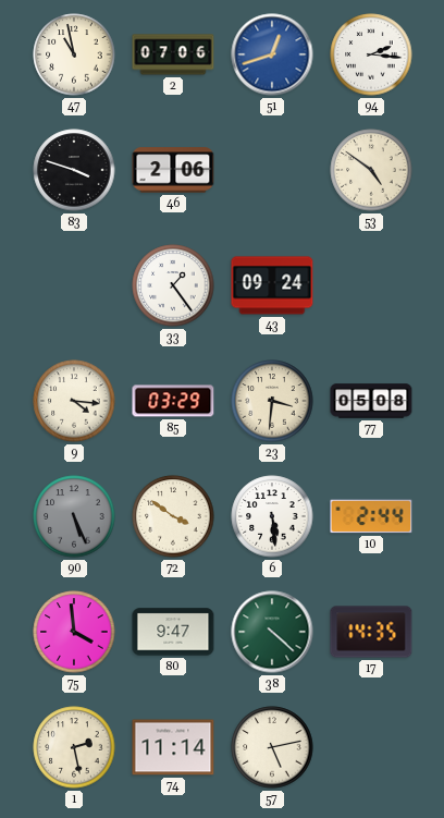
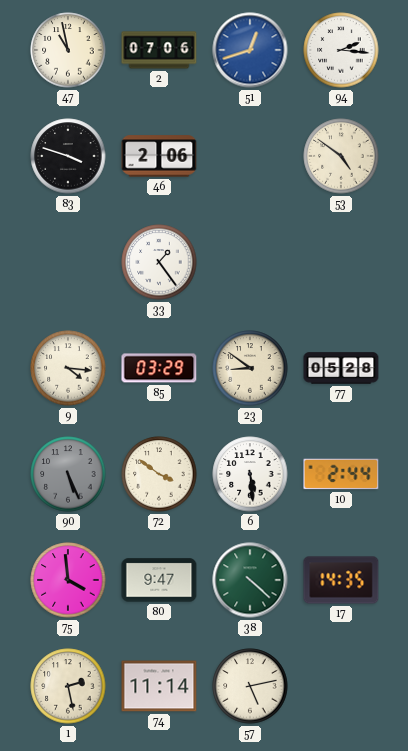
43: 09:24 -> none (272, 285)
23: 3:31 -> 8:51 (250, 368)
77: 05:08 -> 05:28 (341, 368)
